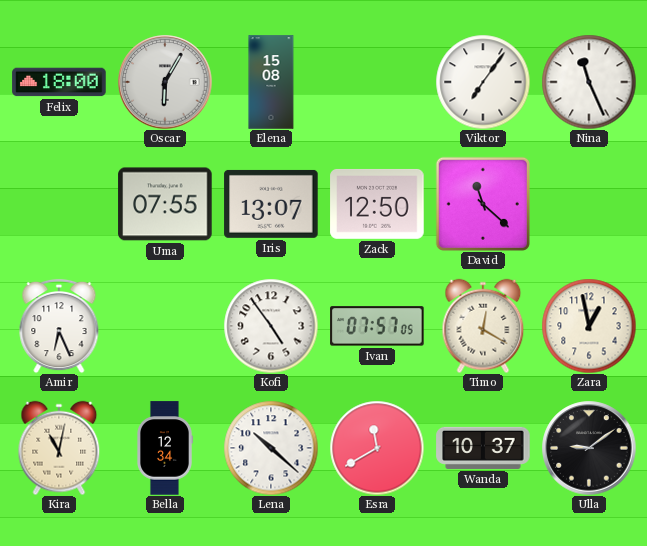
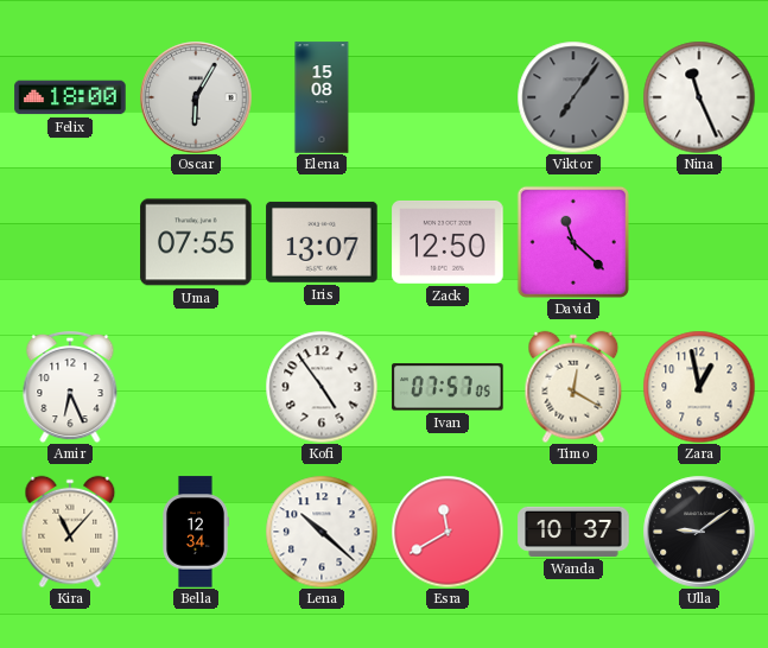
Viktor dial: white -> grey (573, 97)
Kira: 11:02 -> 11:07 (70, 532)
